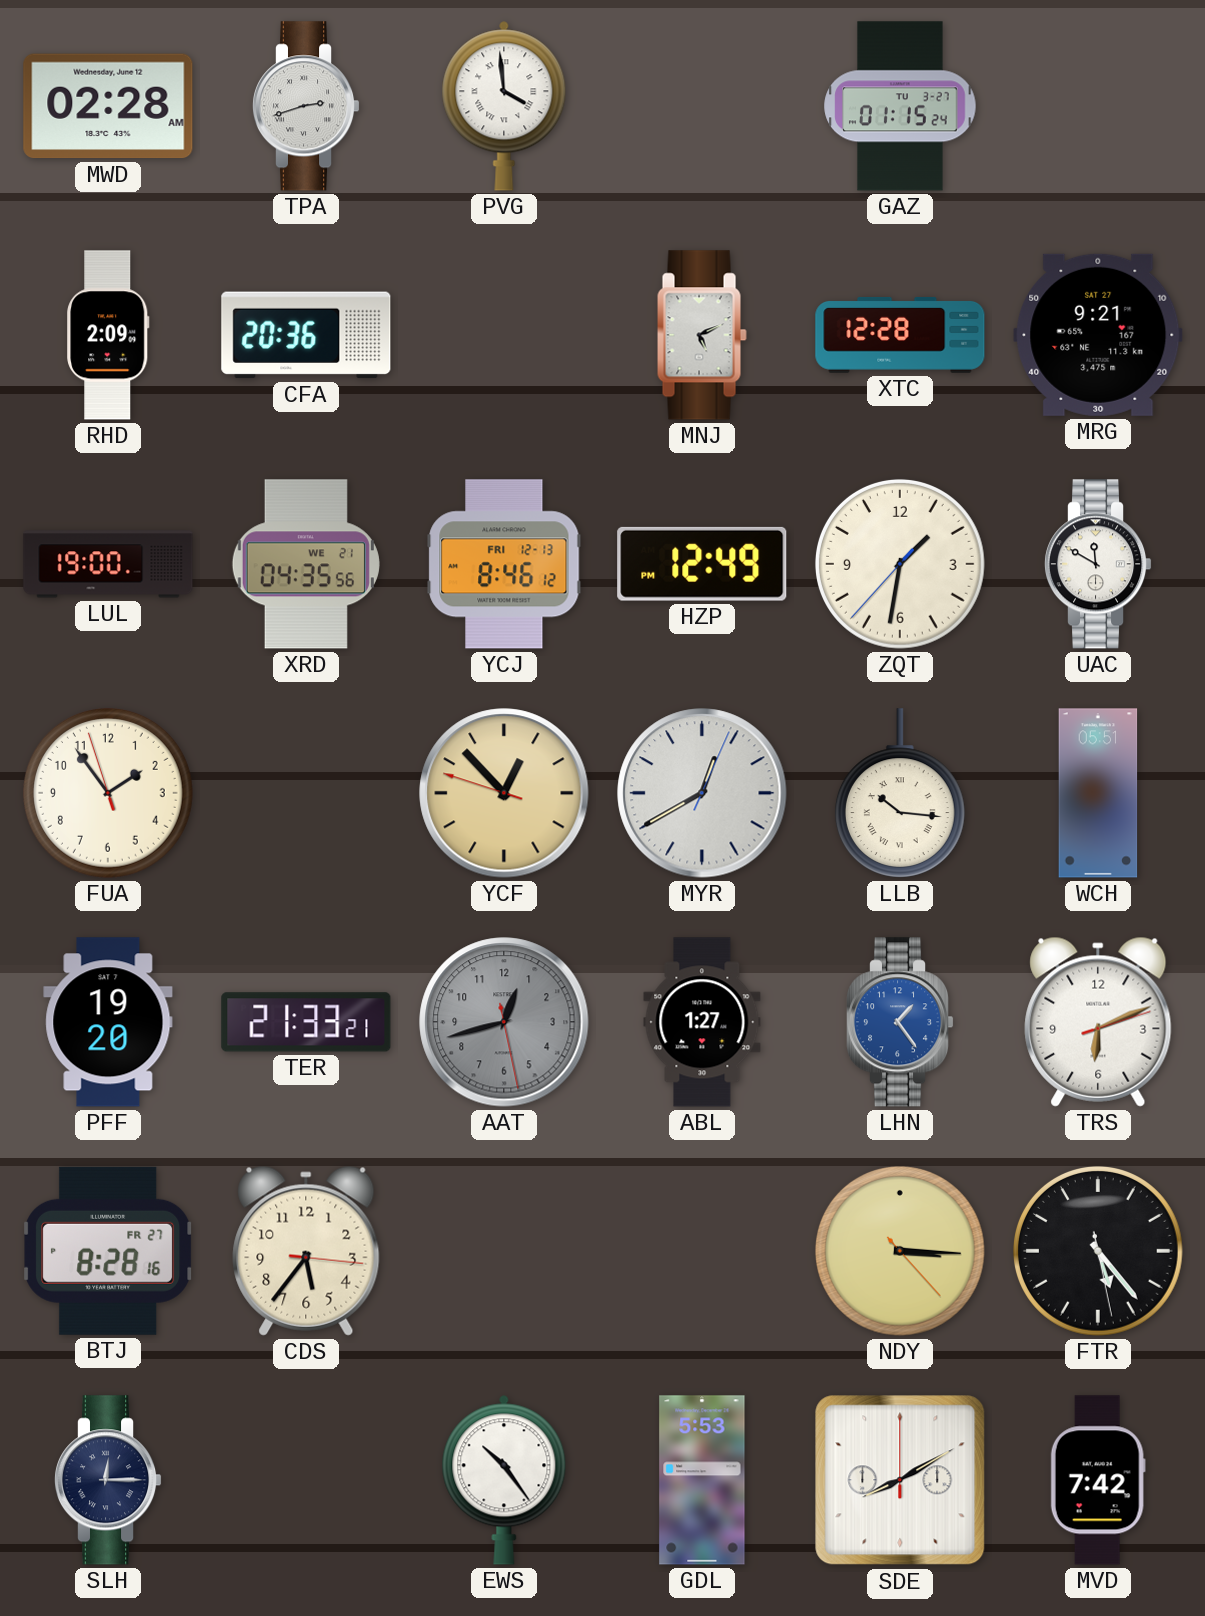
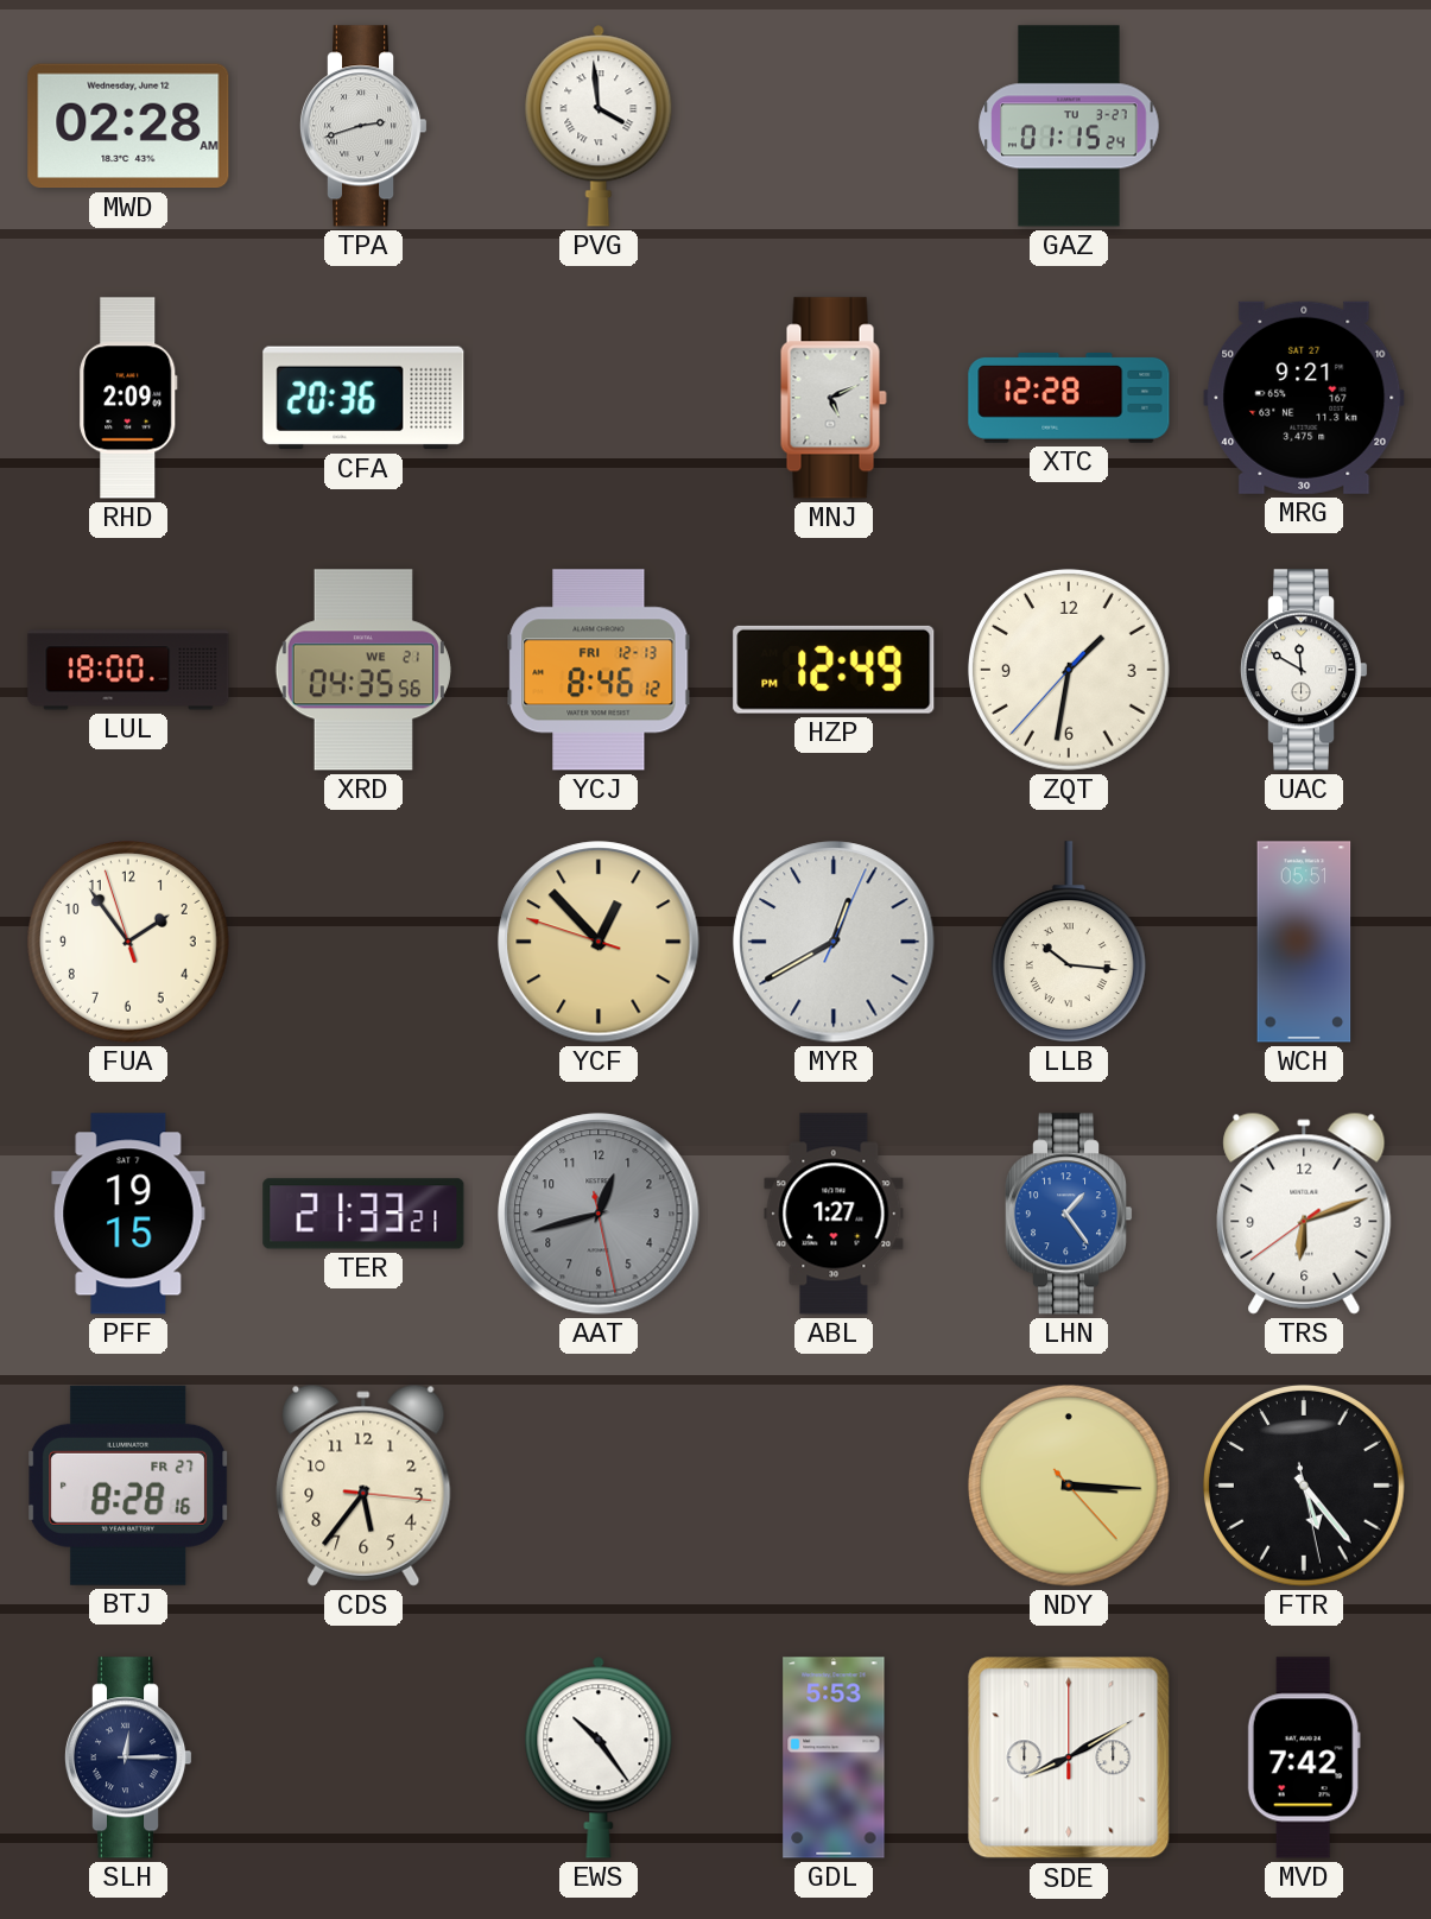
LUL: 19:00 -> 18:00 (128, 670)
PFF: 19:20 -> 19:15 (128, 1214)
TRS: 6:11:12 -> 6:11:39 (1304, 1214)
